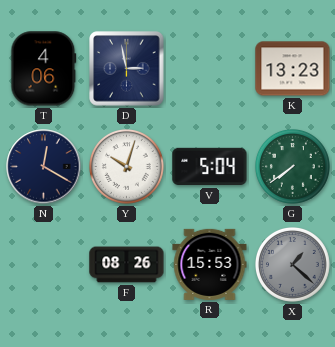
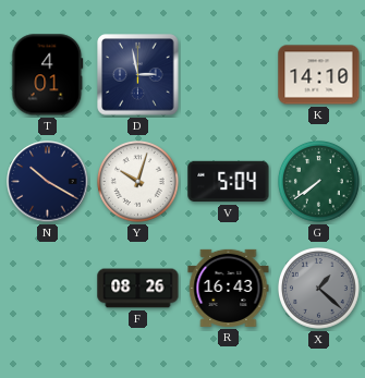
T: 4:06 -> 4:01 (48, 75)
K: 13:23 -> 14:10 (319, 75)
N: 12:20 -> 10:20 (48, 182)
R: 15:53 -> 16:43 (229, 288)
